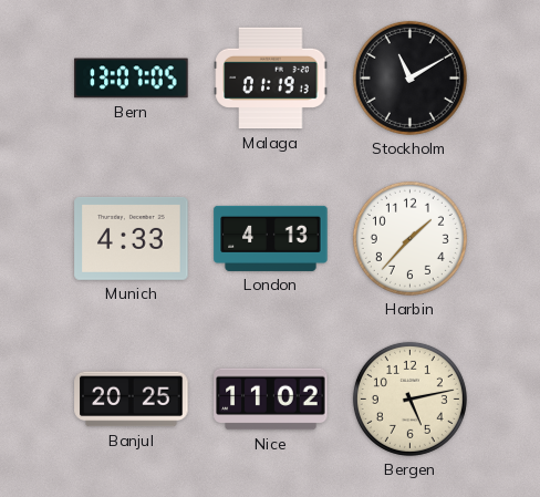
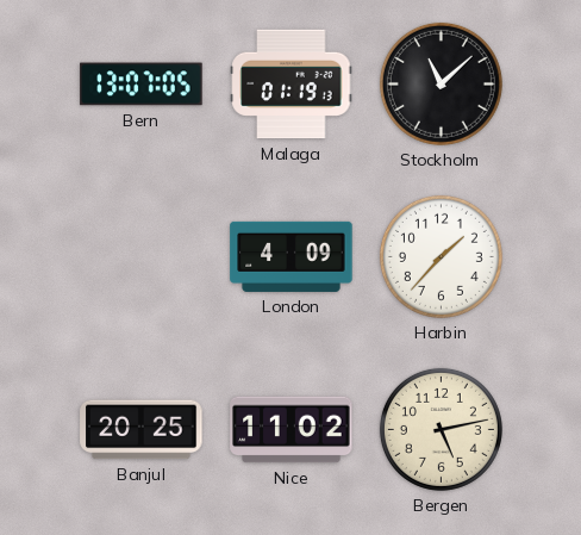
Stockholm: 11:10 -> 11:08 (441, 83)
Munich: 4:33 -> none (132, 238)
London: 4:13 -> 4:09 (292, 256)
